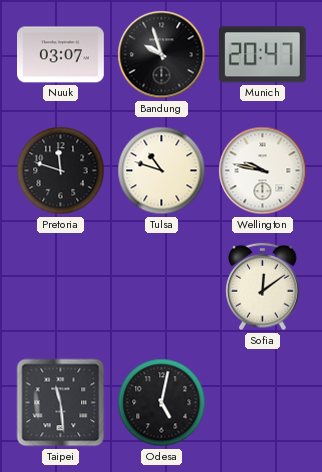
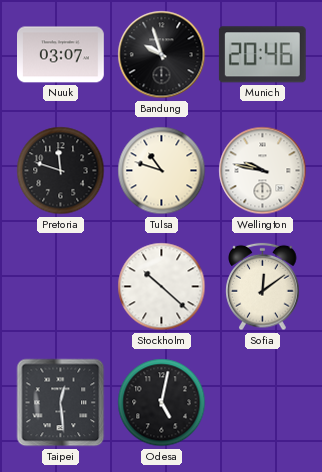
Munich: 20:47 -> 20:46 (262, 55)
Stockholm: none -> 10:22 (162, 287)
Taipei: 11:29 -> 12:29 (61, 403)
